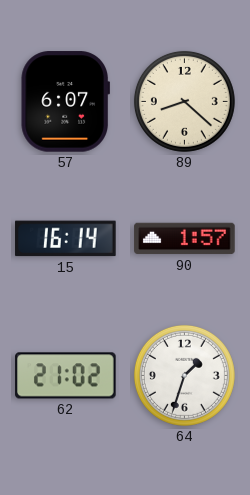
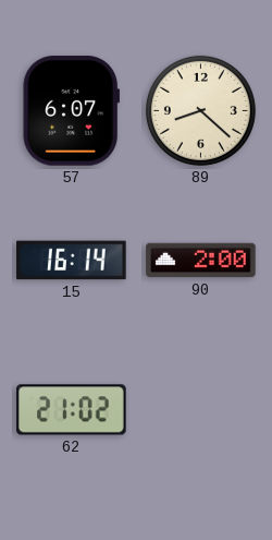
90: 1:57 -> 2:00 (201, 261)
64: 1:33 -> none (184, 375)
